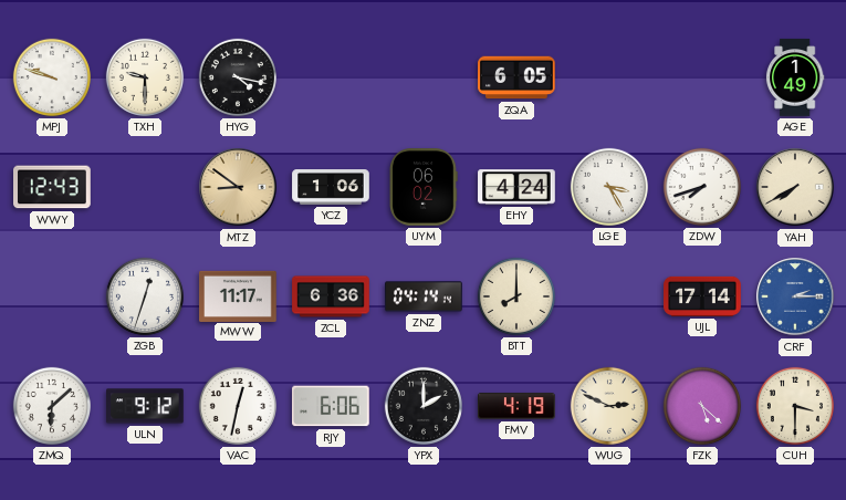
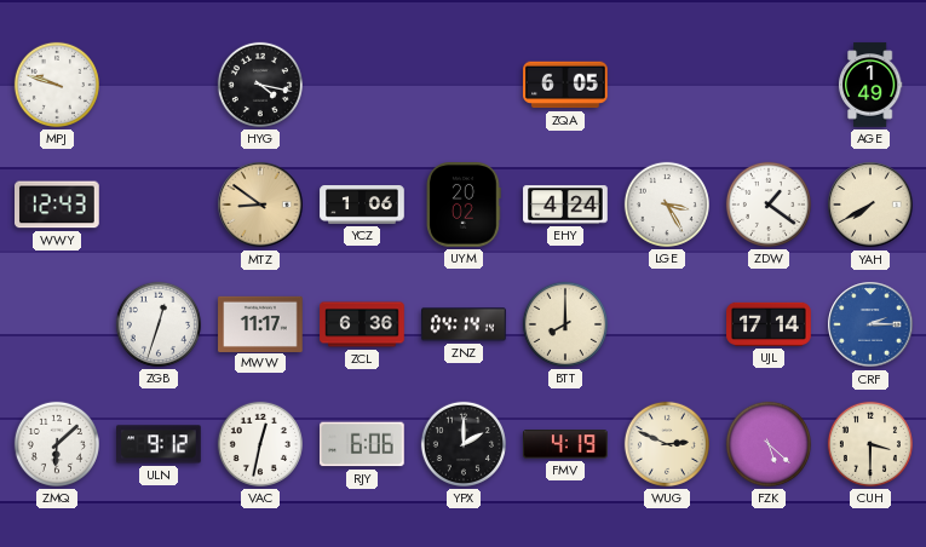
TXH: 9:30 -> none (145, 77)
UYM: 06:02 -> 20:02 (464, 205)
ZDW: 7:42 -> 1:21 (769, 205)
